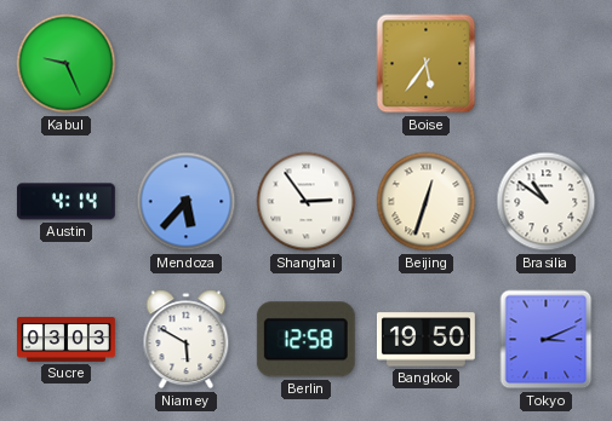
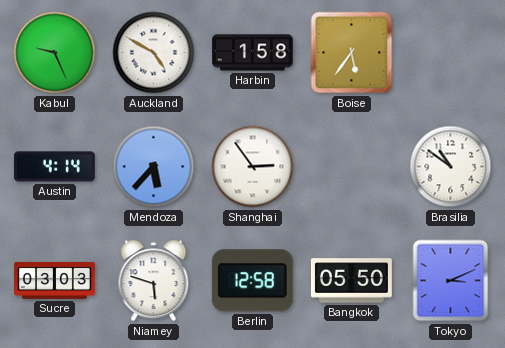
Auckland: none -> 4:50 (154, 53)
Harbin: none -> 1:58 (253, 53)
Beijing: 12:33 -> none (427, 202)
Niamey: 5:50 -> 5:48 (154, 281)
Bangkok: 19:50 -> 05:50 (351, 281)
